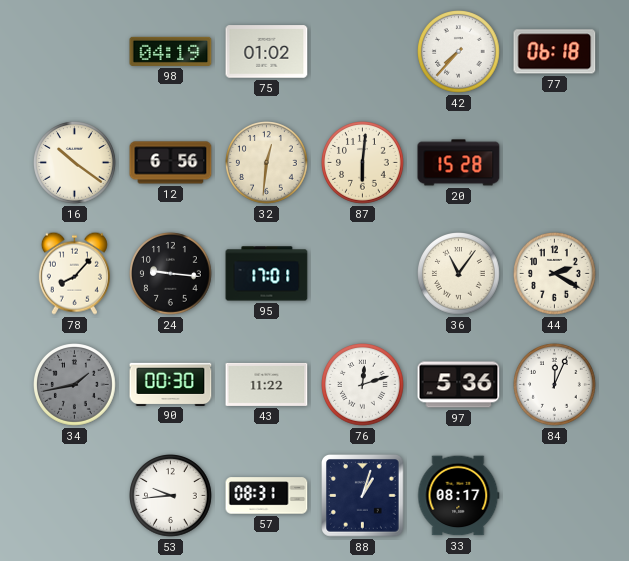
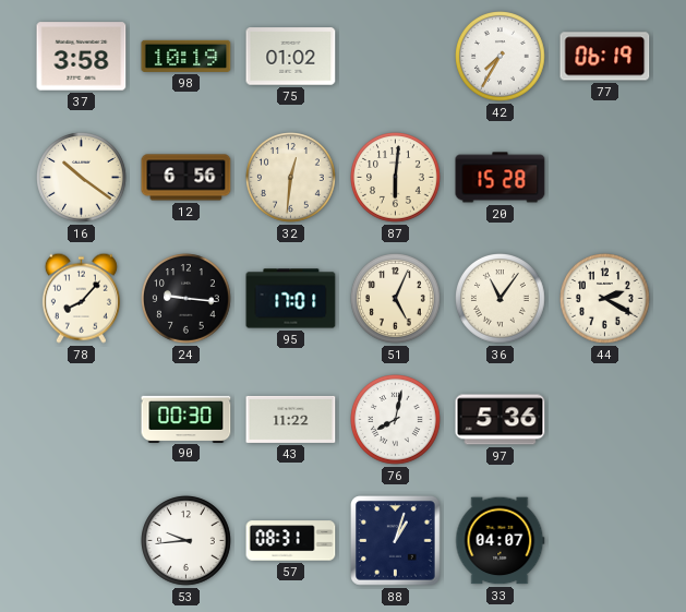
37: none -> 3:58 (82, 57)
98: 04:19 -> 10:19 (186, 56)
42: 7:37 -> 7:35 (501, 57)
77: 06:18 -> 06:19 (605, 57)
51: none -> 5:04 (396, 299)
34: 1:43 -> none (75, 385)
76: 12:12 -> 8:02 (396, 420)
84: 12:04 -> none (555, 385)
33: 08:17 -> 04:07 (501, 541)
